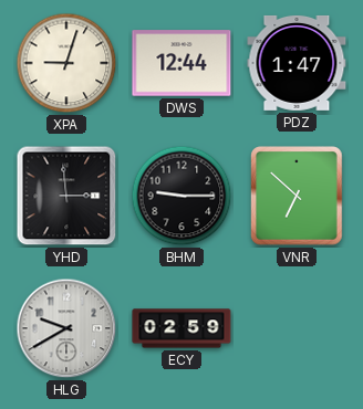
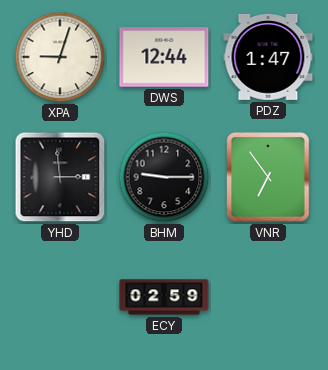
VNR: 6:52 -> 6:54 (268, 177)
HLG: 9:40 -> none (66, 328)
